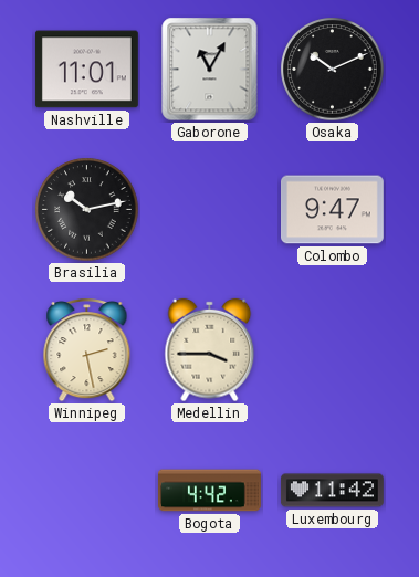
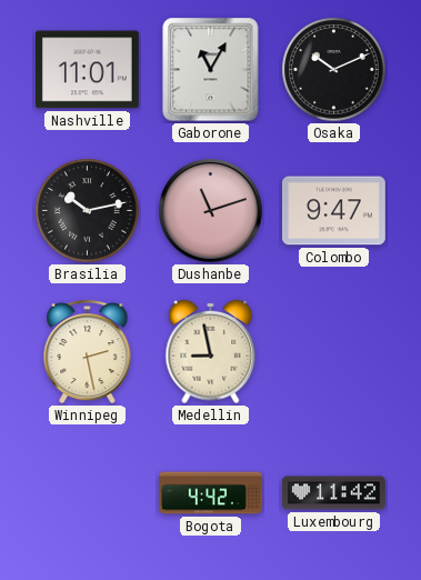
Dushanbe: none -> 11:12 (211, 211)
Medellin: 3:45 -> 8:58 (211, 352)
